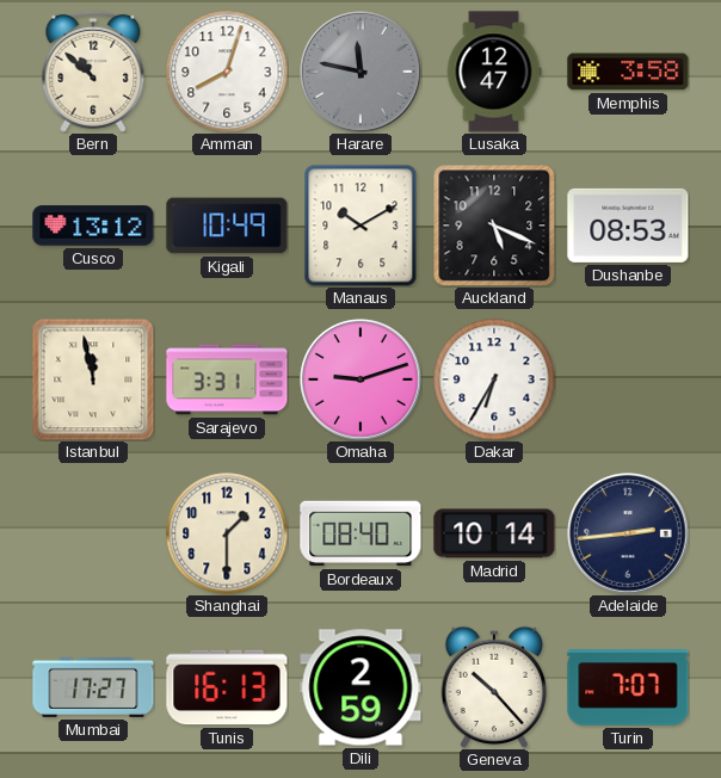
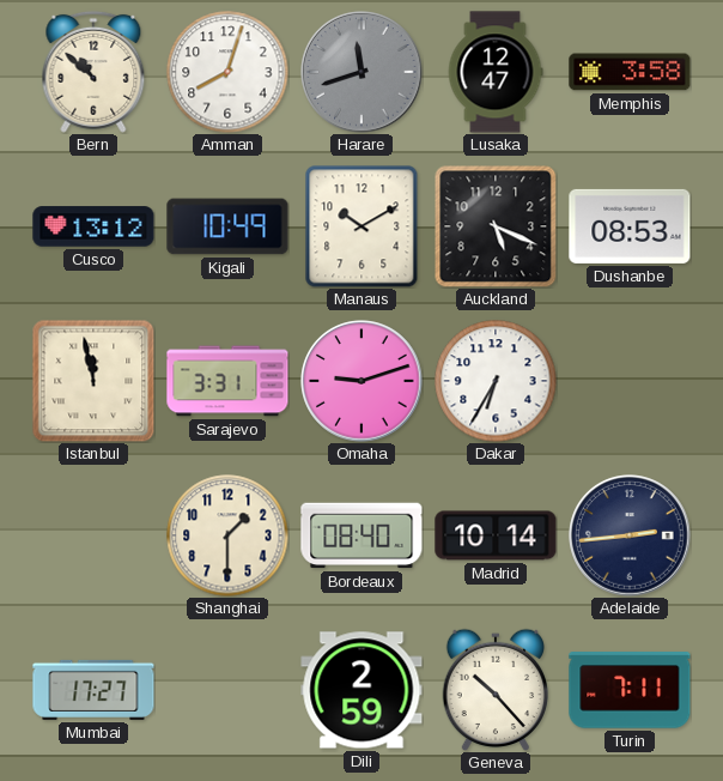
Harare: 11:47 -> 11:42 (361, 72)
Tunis: 16:13 -> none (227, 687)
Turin: 7:07 -> 7:11 (630, 690)
